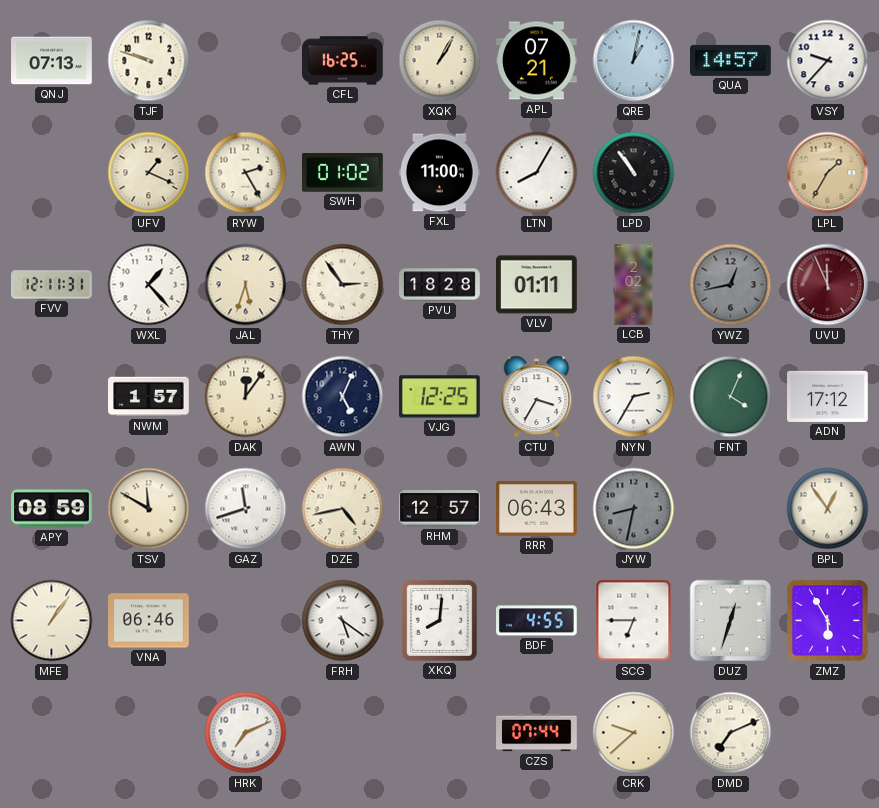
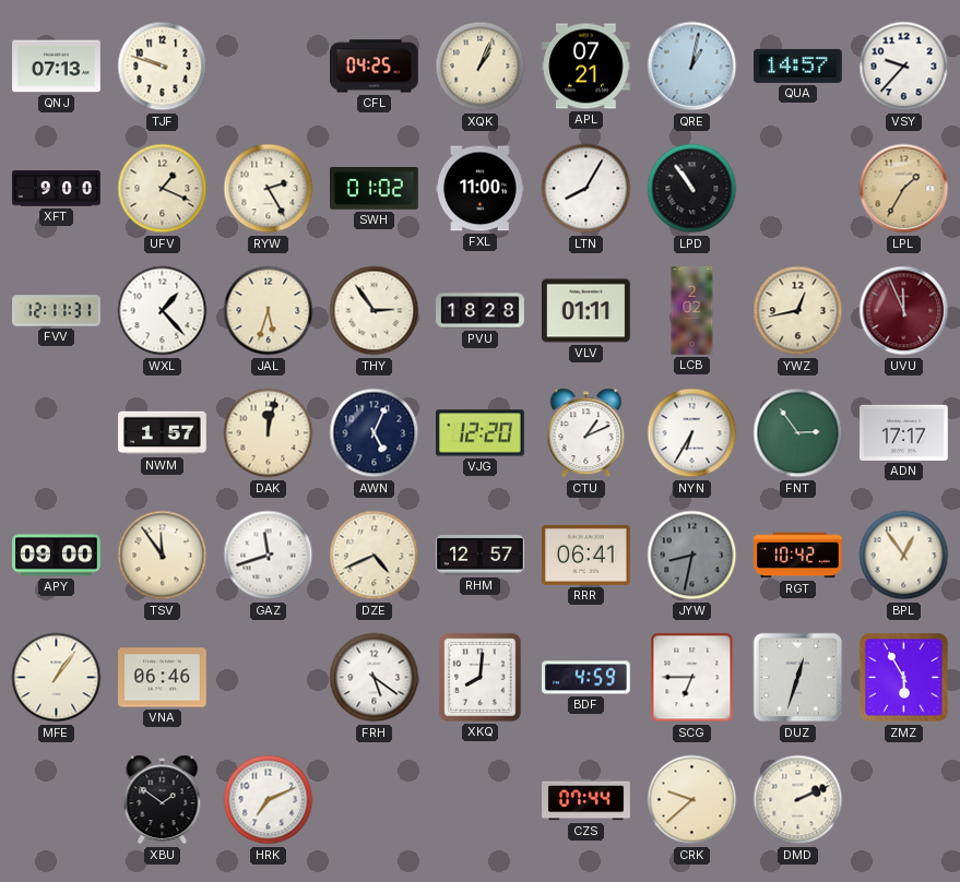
CFL: 16:25 -> 04:25 (375, 67)
XQK: 1:05 -> 1:04 (481, 67)
XFT: none -> 9:00 (57, 189)
YWZ dial: grey -> cream (798, 311)
DAK: 12:06 -> 12:02 (269, 433)
VJG: 12:25 -> 12:20 (481, 433)
CTU: 3:35 -> 1:11 (586, 433)
NYN: 2:35 -> 6:35 (692, 433)
FNT: 4:04 -> 2:54 (798, 433)
ADN: 17:12 -> 17:17 (904, 432)
APY: 08:59 -> 09:00 (57, 556)
TSV: 11:50 -> 11:54 (163, 556)
DZE: 4:43 -> 4:41 (375, 556)
RRR: 06:43 -> 06:41 (586, 555)
RGT: none -> 10:42 (798, 556)
BDF: 4:55 -> 4:59 (586, 678)
XBU: none -> 1:51 (163, 800)
DMD: 7:11 -> 2:11 (798, 800)
